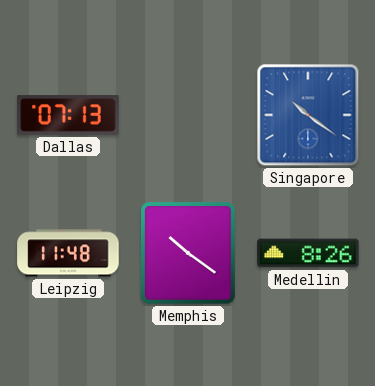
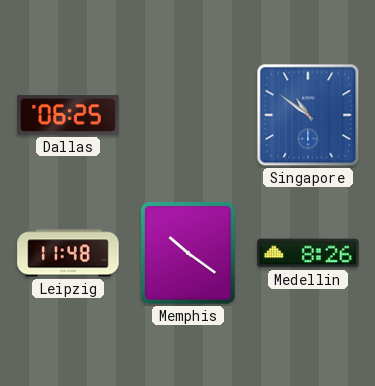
Dallas: 07:13 -> 06:25 (68, 115)
Singapore: 10:21 -> 10:51 (308, 115)
